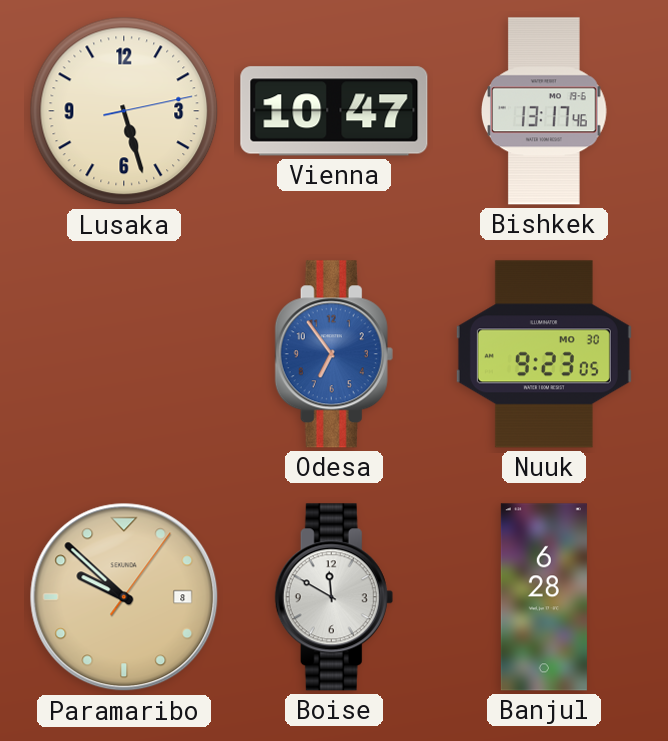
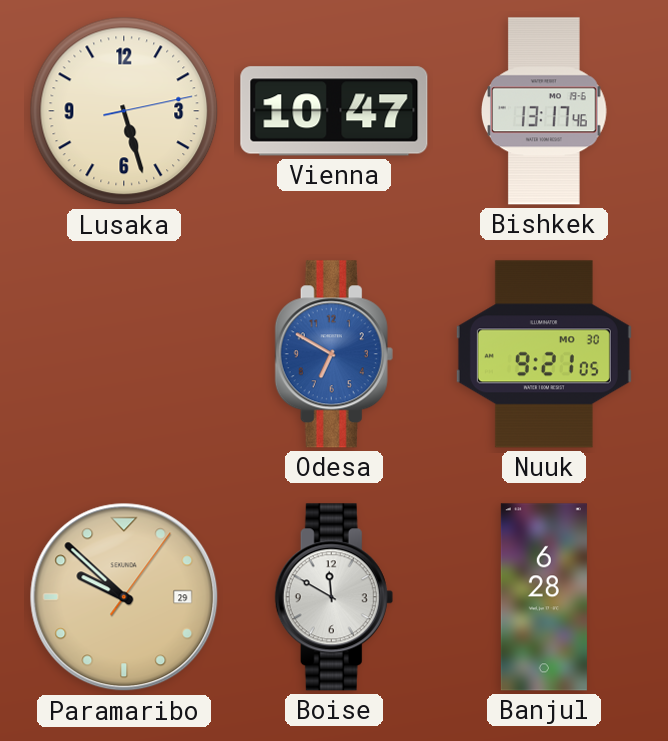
Odesa: 6:54 -> 6:50 (334, 354)
Nuuk: 9:23 -> 9:21 (544, 354)
Paramaribo date: 8 -> 29 (124, 597)
